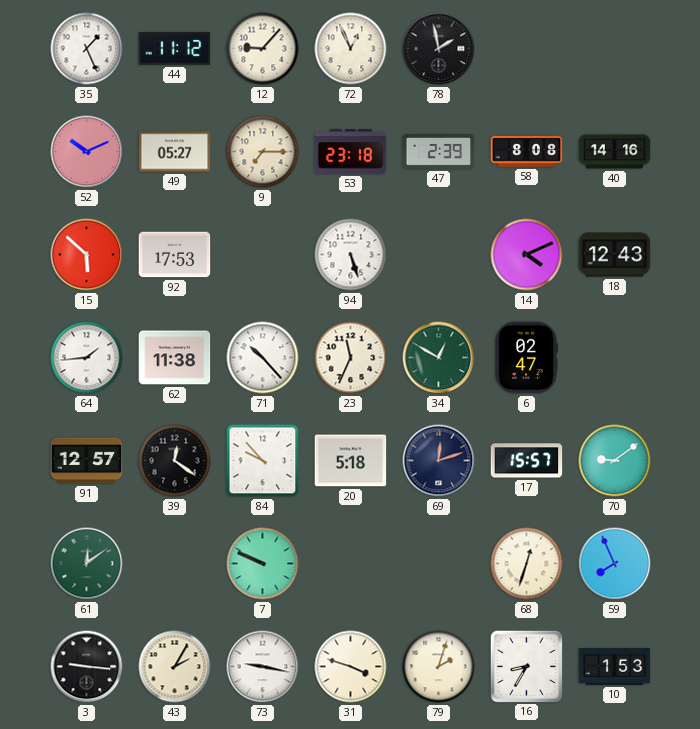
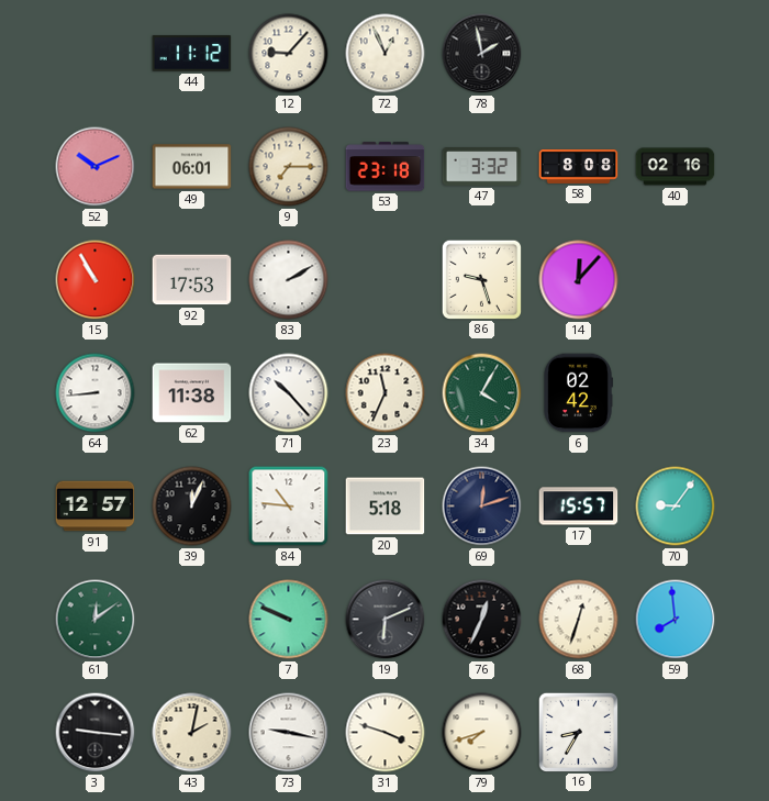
35: 1:26 -> none (87, 49)
49: 05:27 -> 06:01 (192, 167)
47: 2:39 -> 3:32 (482, 167)
40: 14:16 -> 02:16 (676, 167)
15: 5:52 -> 10:55 (96, 280)
83: none -> 2:10 (289, 280)
94: 5:27 -> none (351, 255)
86: none -> 9:27 (481, 279)
14: 4:11 -> 12:07 (579, 280)
18: 12:43 -> none (615, 255)
64: 1:44 -> 8:44 (96, 393)
34: 12:50 -> 4:05 (482, 393)
6: 02:47 -> 02:42 (578, 393)
39: 12:21 -> 12:04 (192, 507)
84: 9:53 -> 10:46 (289, 507)
70: 9:09 -> 9:06 (676, 507)
19: none -> 6:11 (386, 620)
76: none -> 12:34 (482, 620)
59: 7:56 -> 7:59 (676, 620)
43: 2:05 -> 2:02 (192, 733)
79: 2:03 -> 7:42 (482, 733)
10: 1:53 -> none (615, 667)
